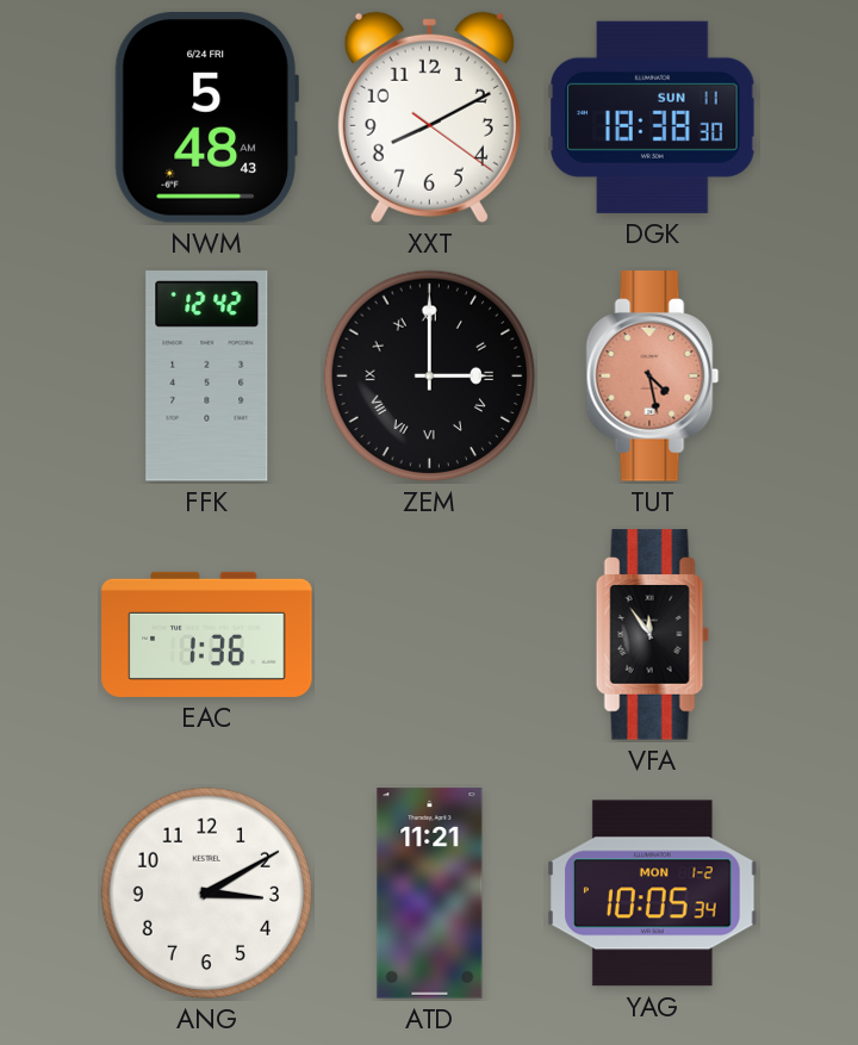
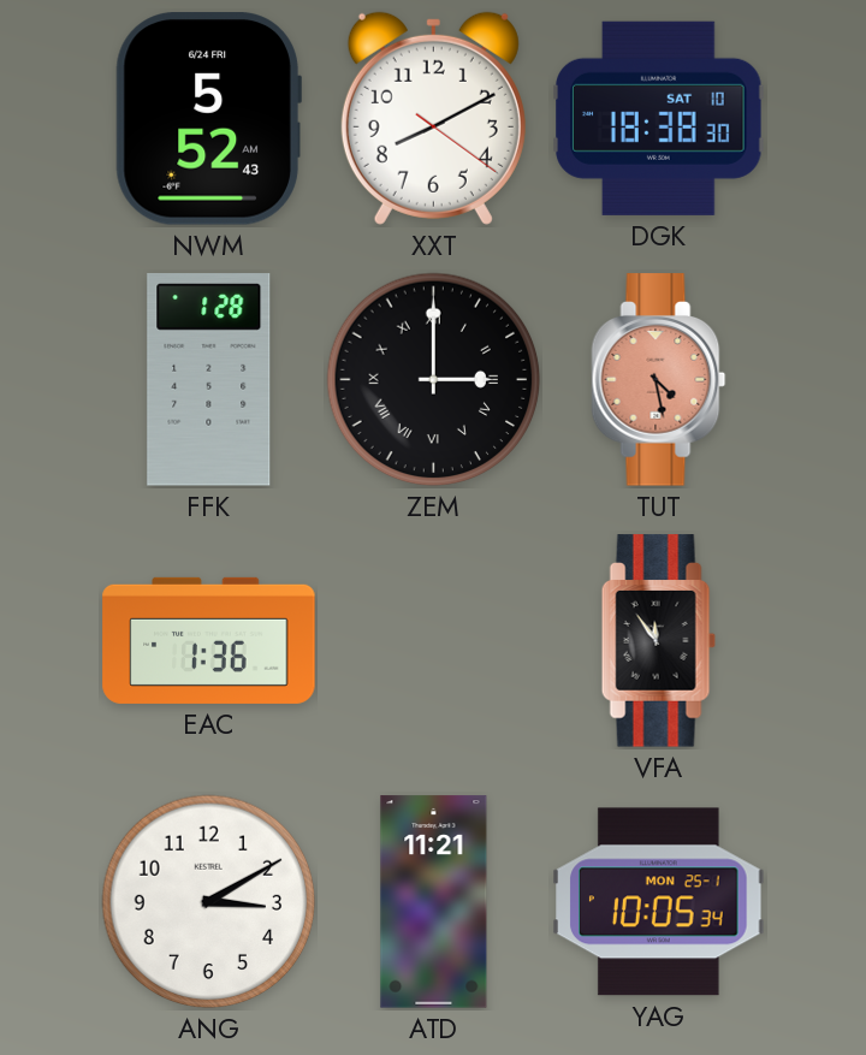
NWM: 5:48 -> 5:52 (208, 119)
DGK date: SUN 11 -> SAT 10 (659, 118)
FFK: 12:42 -> 1:28 (209, 380)
YAG date: MON 1-2 -> MON 25-1 (659, 902)
